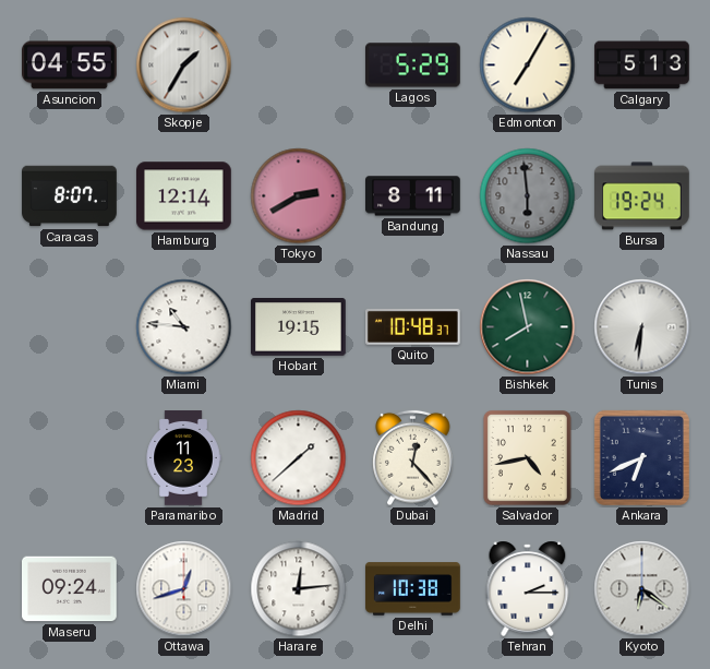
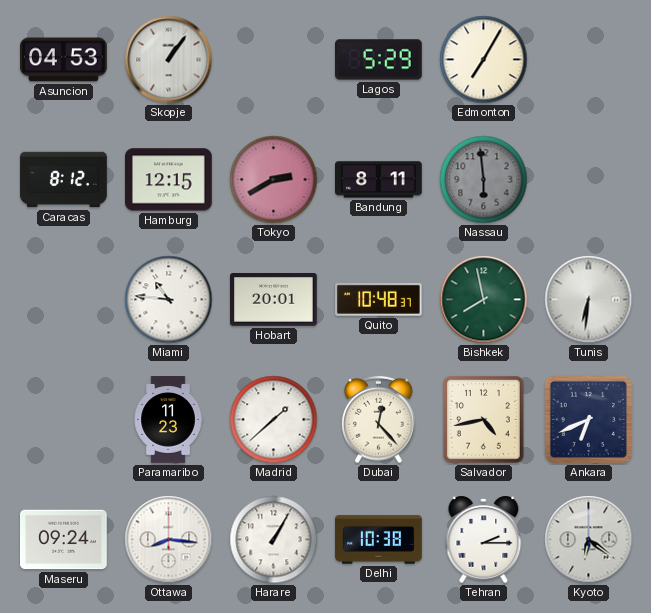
Asuncion: 04:55 -> 04:53 (64, 60)
Skopje: 1:35 -> 1:06 (169, 60)
Calgary: 5:13 -> none (642, 65)
Caracas: 8:07 -> 8:12 (64, 180)
Hamburg: 12:14 -> 12:15 (169, 180)
Bursa: 19:24 -> none (642, 196)
Hobart: 19:15 -> 20:01 (274, 300)
Ottawa: 12:42 -> 8:16 (169, 540)
Harare: 12:14 -> 1:05 (274, 540)
